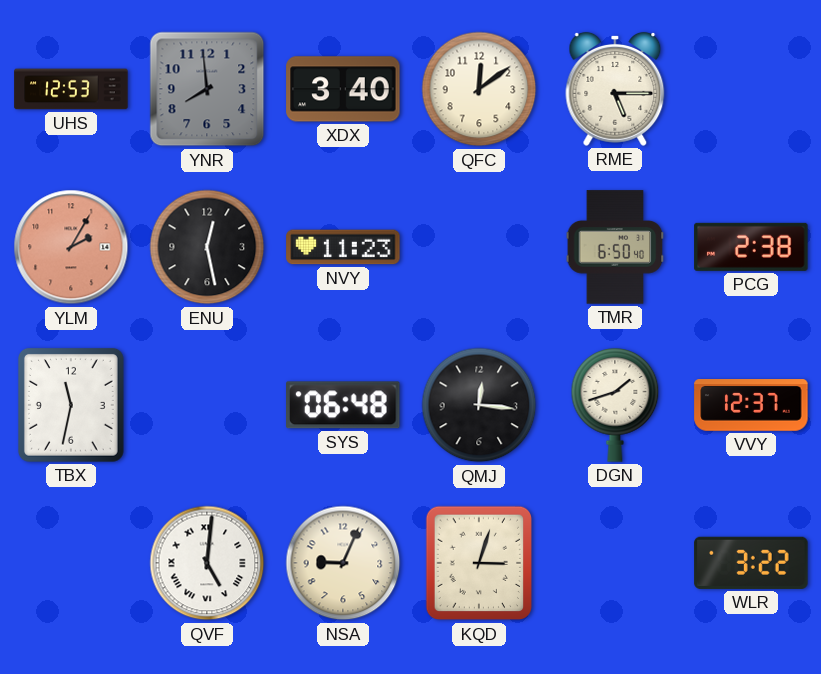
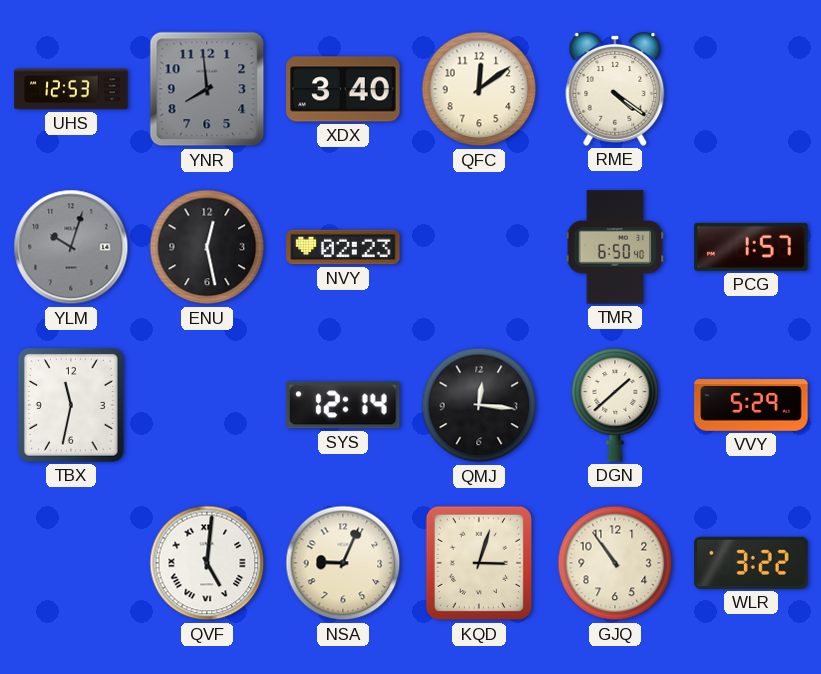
RME: 5:15 -> 4:21 (615, 89)
YLM: 2:05 -> 10:03 (71, 247)
YLM dial: salmon -> grey (71, 247)
NVY: 11:23 -> 02:23 (343, 247)
PCG: 2:38 -> 1:57 (751, 247)
SYS: 06:48 -> 12:14 (343, 405)
DGN: 1:42 -> 1:38 (615, 405)
VVY: 12:37 -> 5:29 (751, 405)
GJQ: none -> 10:54 (615, 563)
